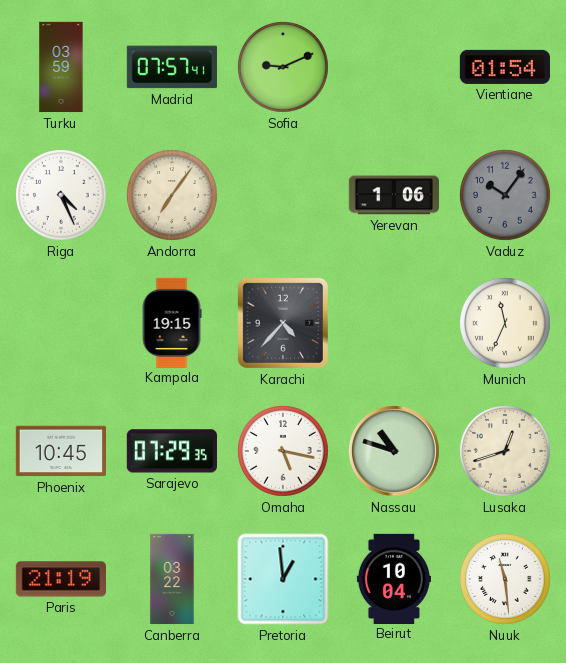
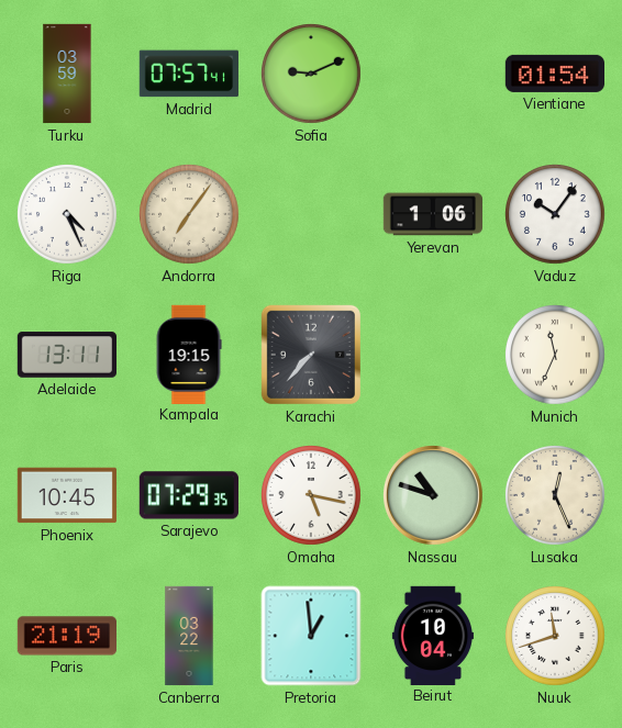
Vaduz dial: grey -> white (556, 215)
Adelaide: none -> 13:11 (66, 355)
Karachi: 4:37 -> 7:37 (311, 355)
Lusaka: 12:42 -> 12:26 (556, 496)
Nuuk: 11:29 -> 11:42 (556, 637)
